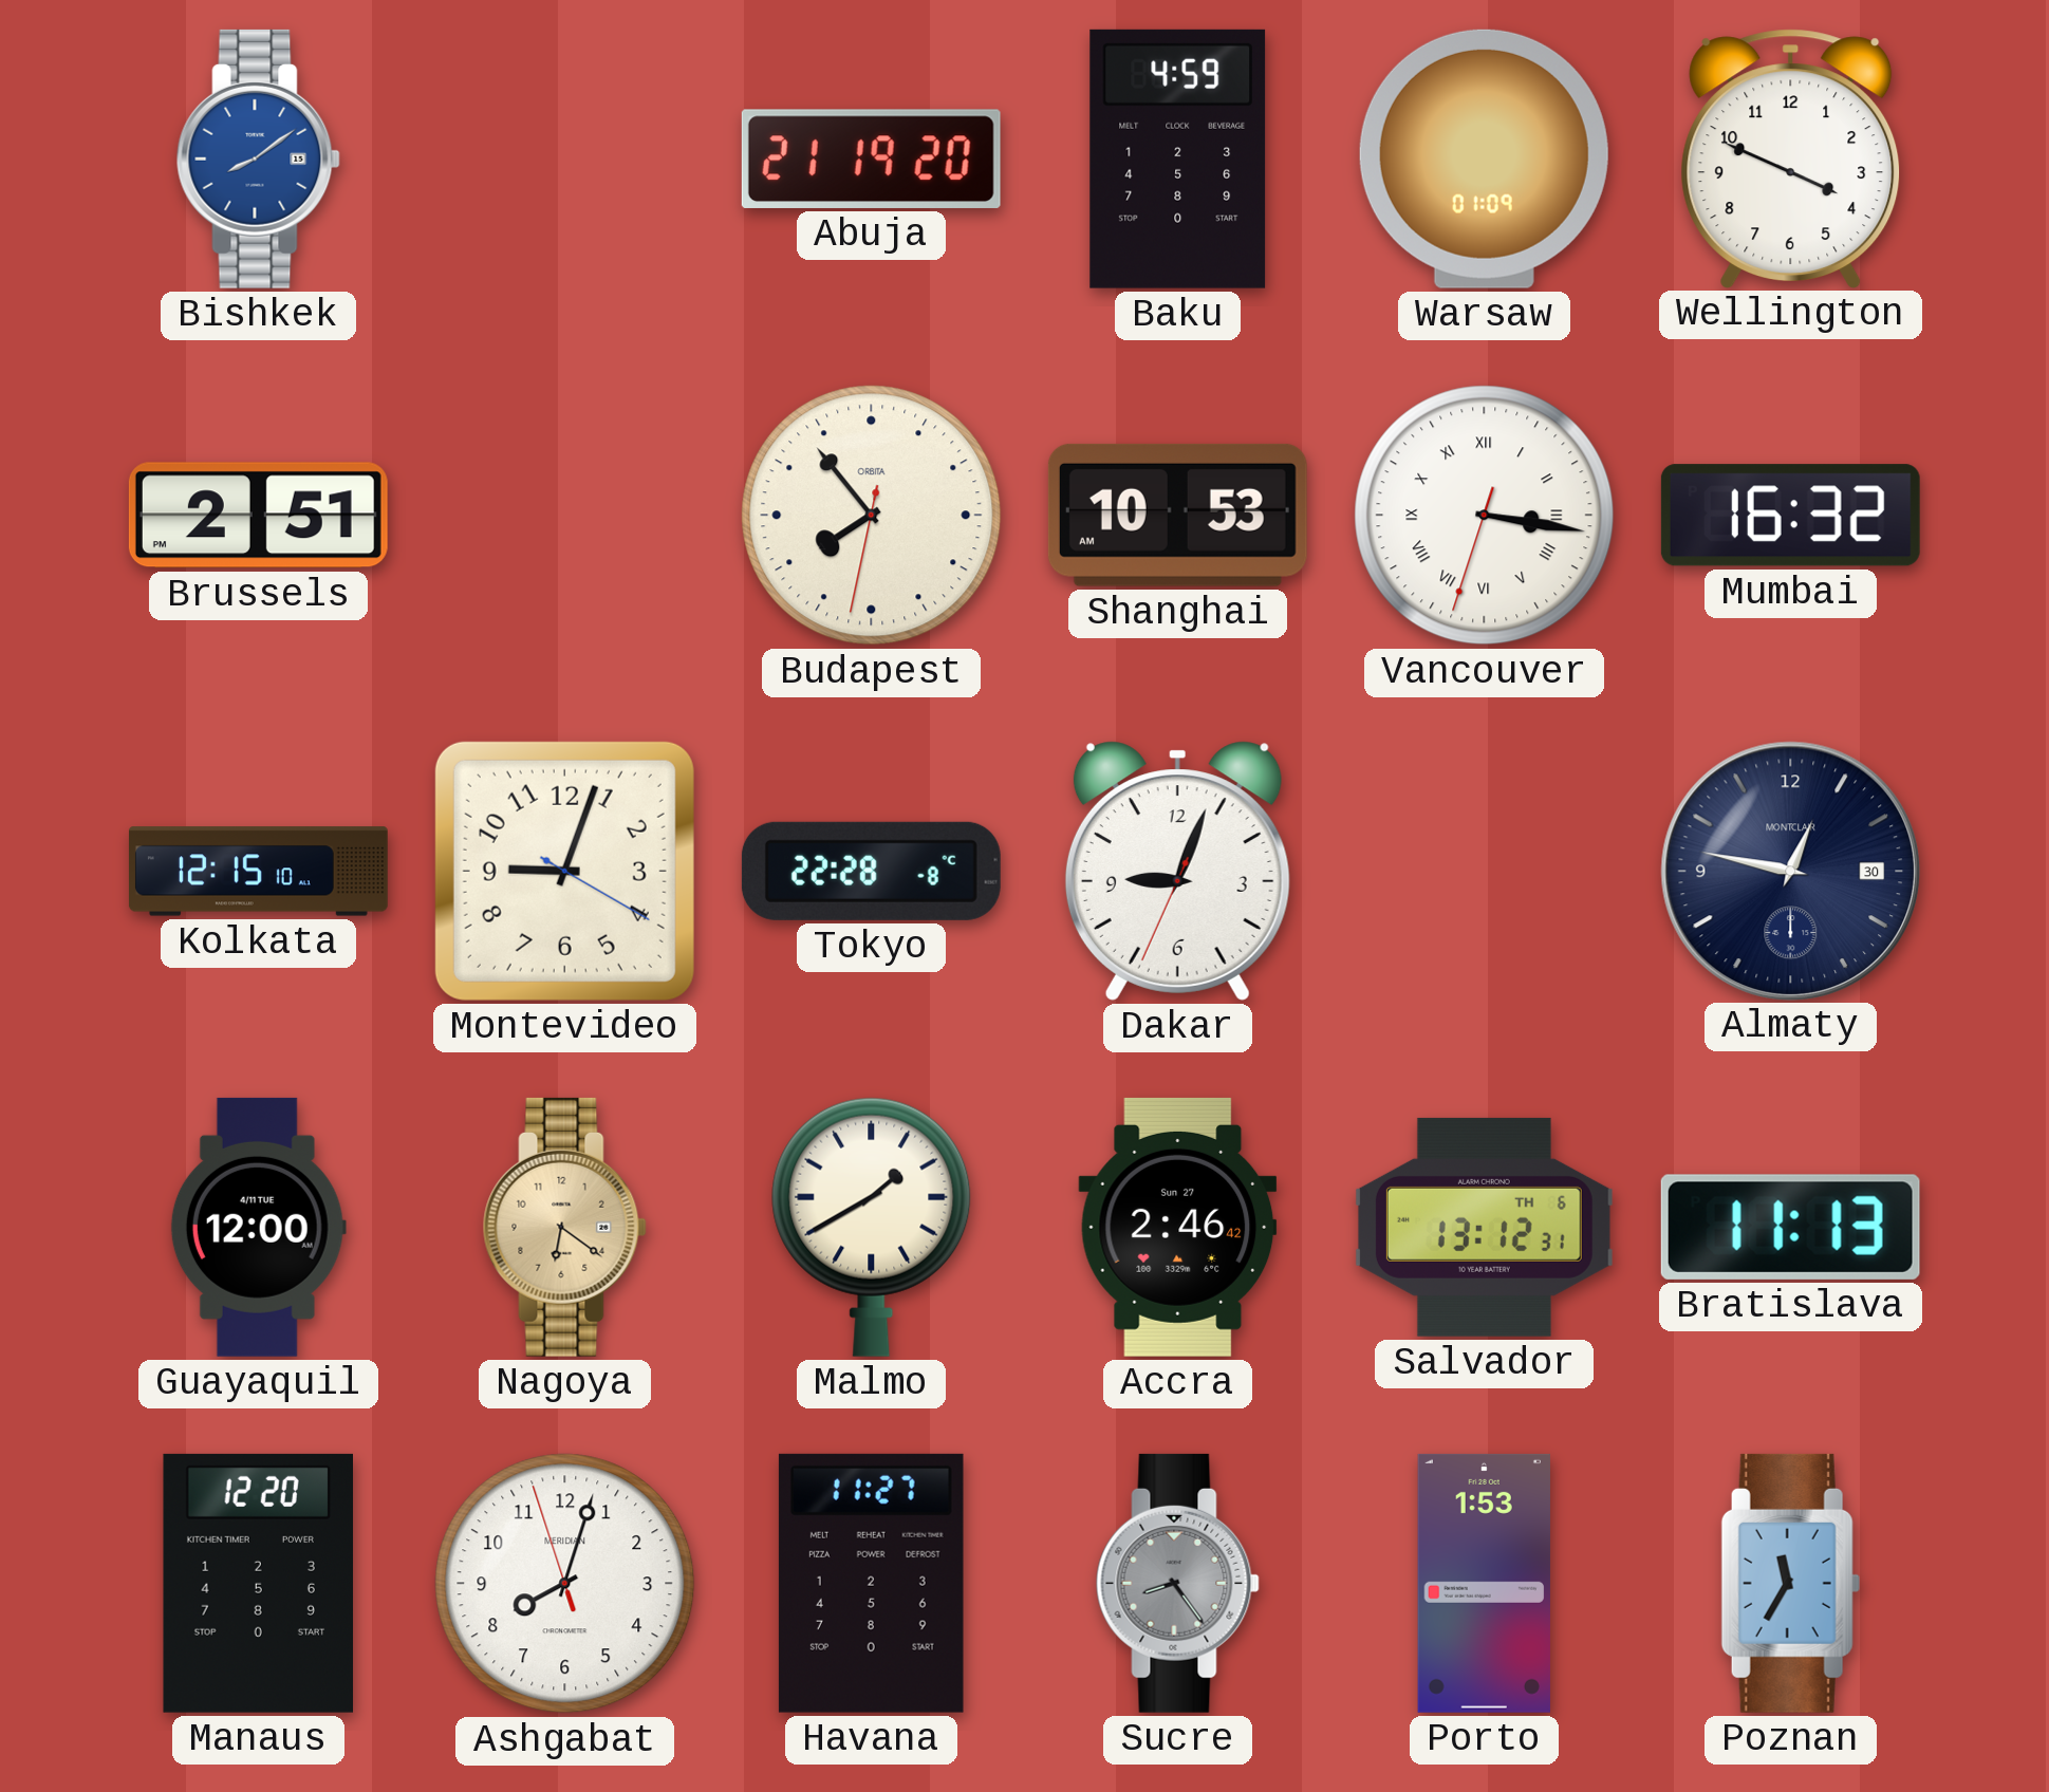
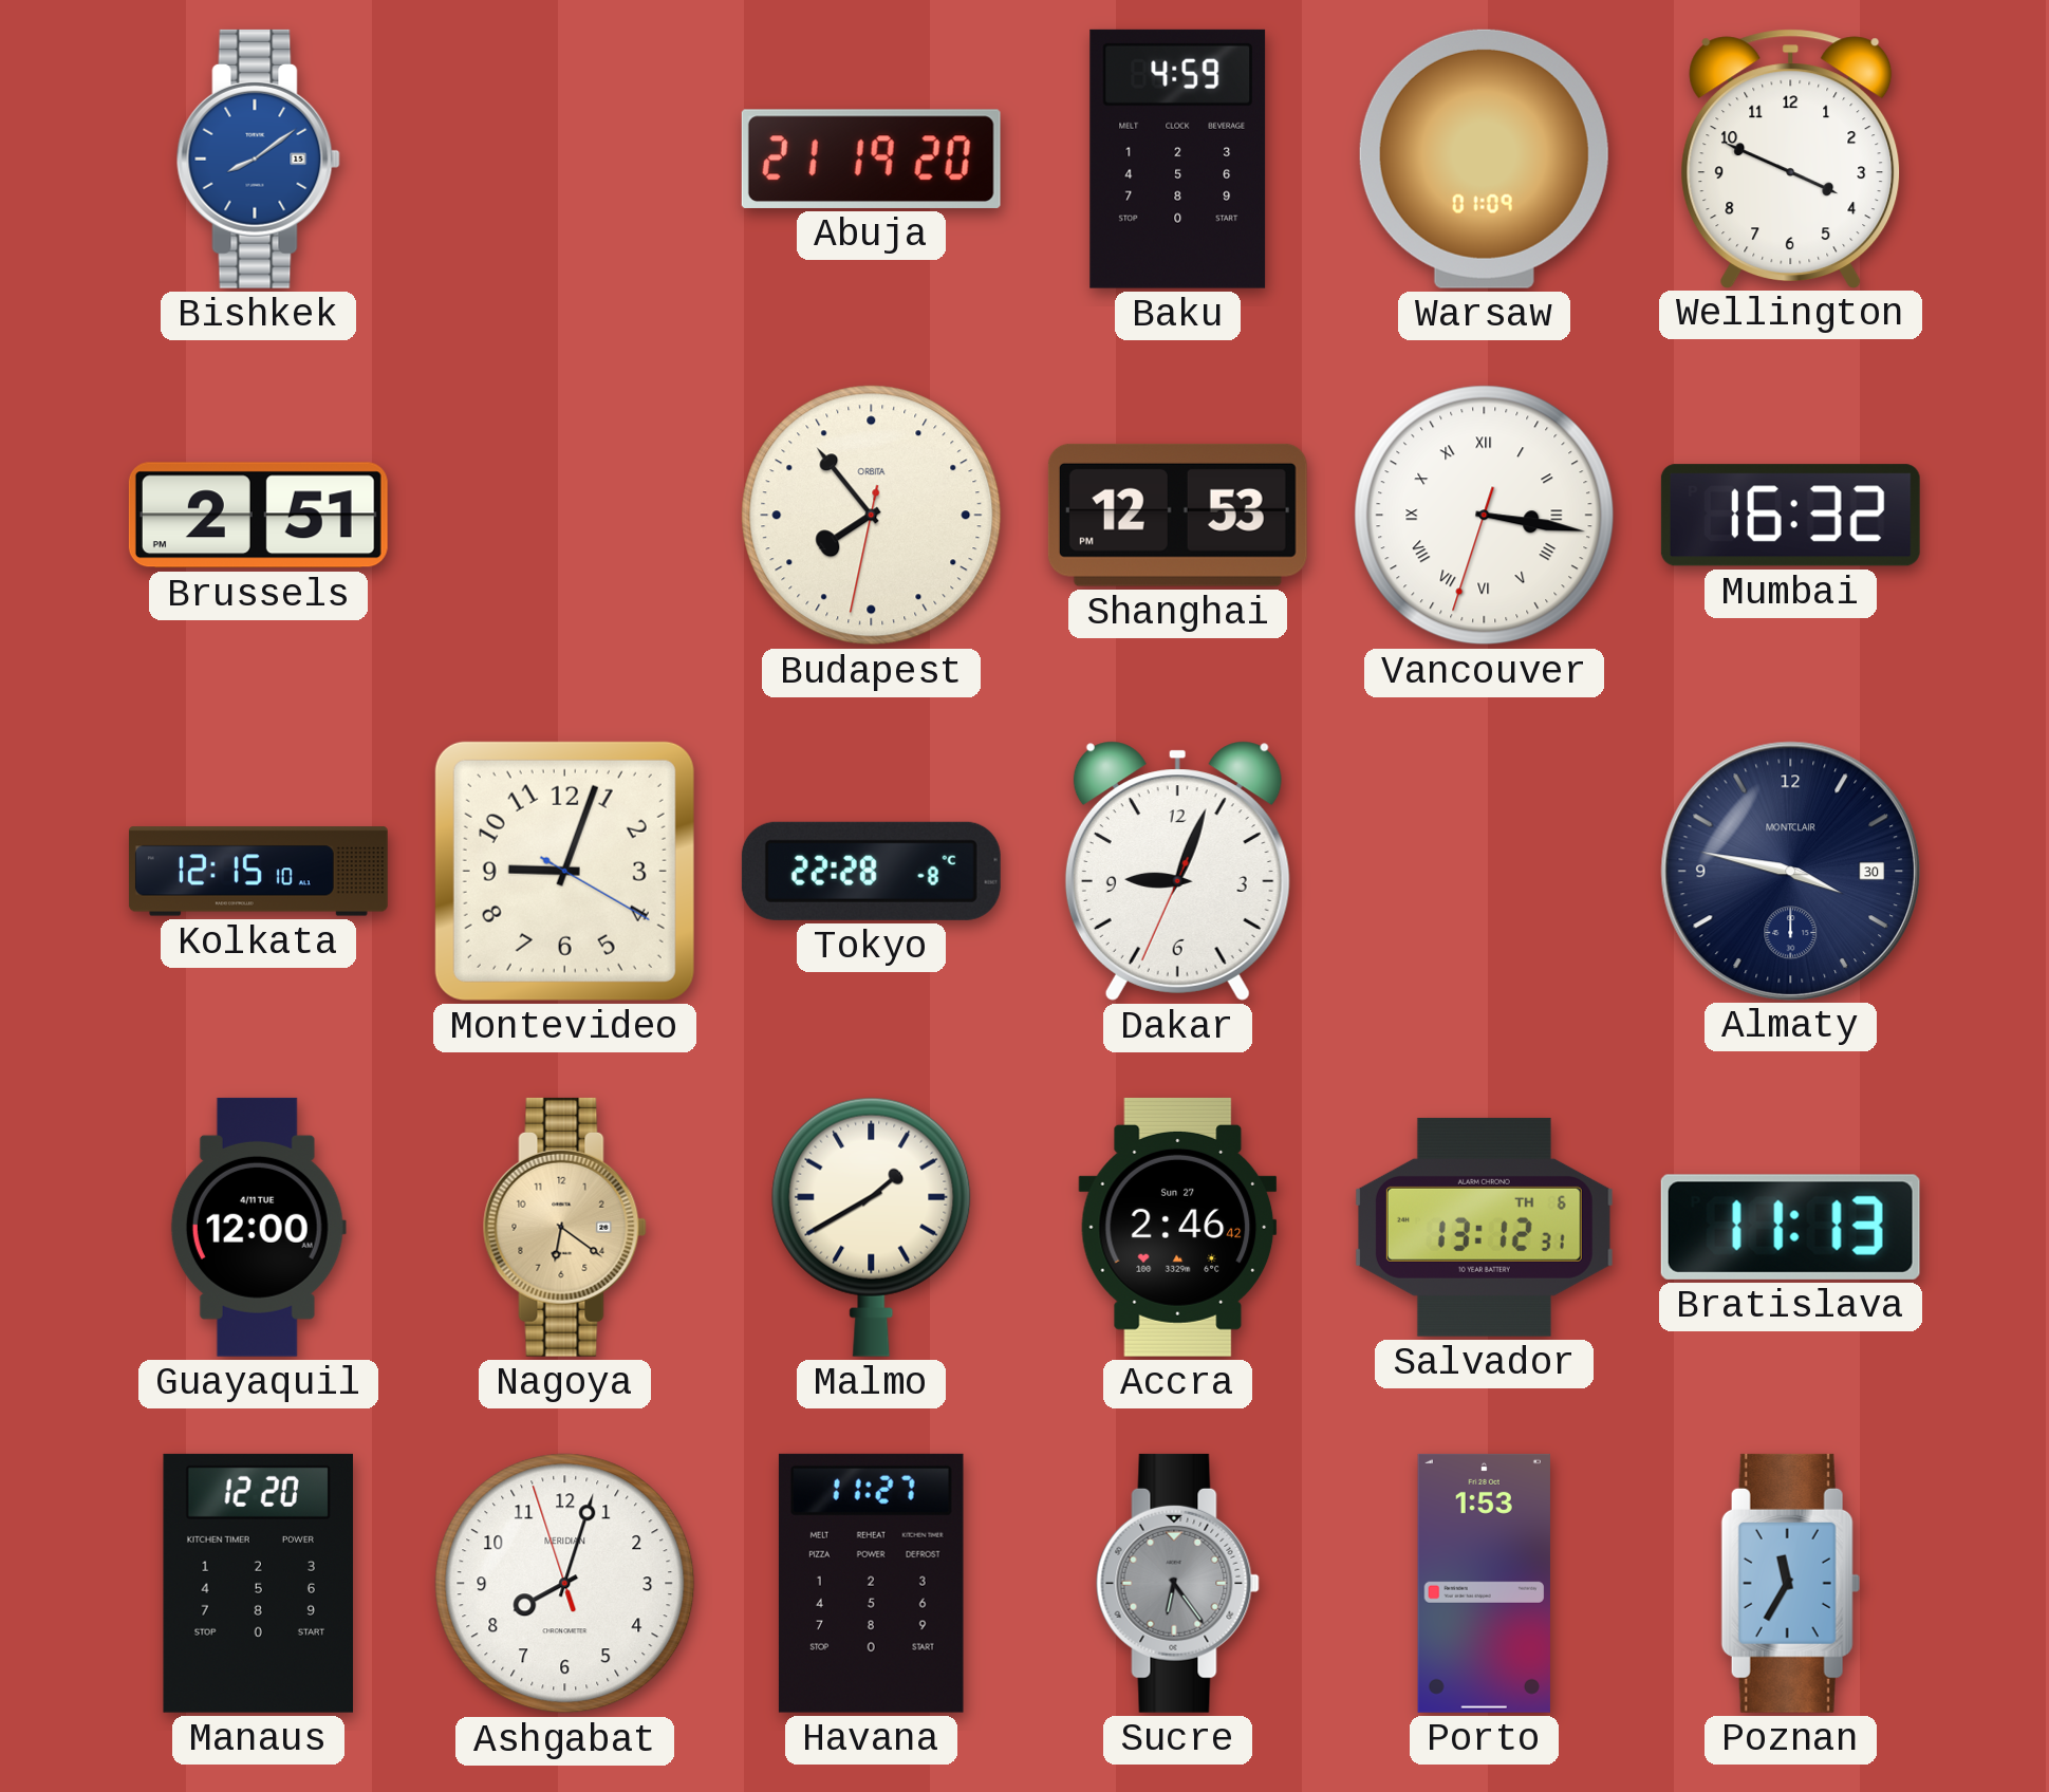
Shanghai: 10:53 -> 12:53 (1177, 515)
Almaty: 12:47 -> 3:47 (1790, 871)
Sucre: 8:24 -> 6:24 (1177, 1583)
